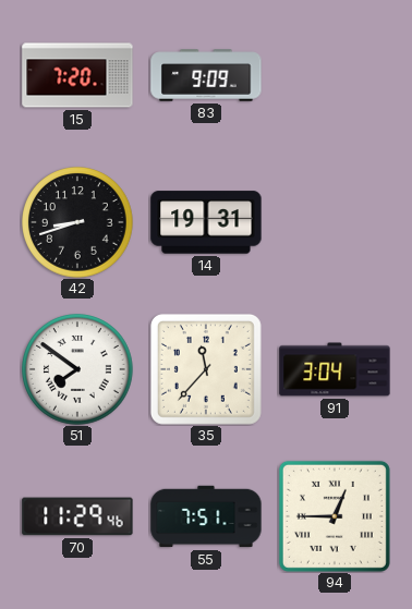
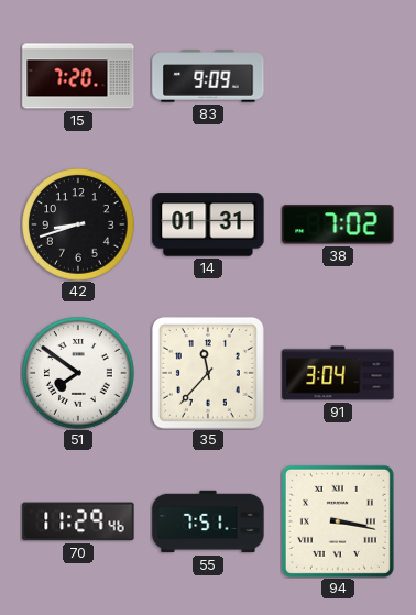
14: 19:31 -> 01:31 (208, 224)
38: none -> 7:02 (338, 224)
94: 12:45 -> 3:17 (338, 521)
